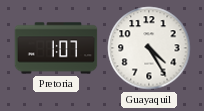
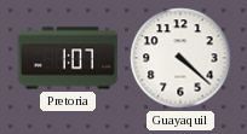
Guayaquil: 4:25 -> 4:22 (180, 58)
